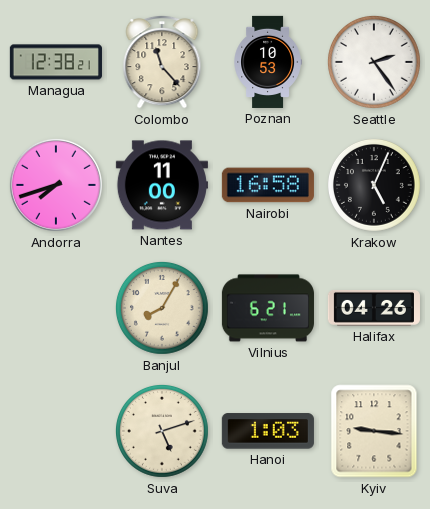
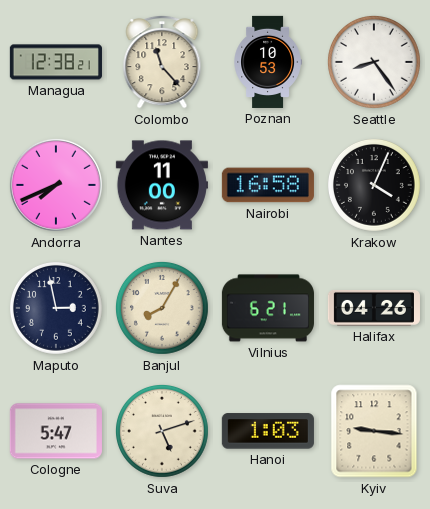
Seattle: 2:24 -> 8:24 (374, 62)
Andorra: 7:42 -> 7:41 (56, 185)
Krakow: 5:04 -> 4:04 (374, 185)
Maputo: none -> 2:58 (56, 308)
Cologne: none -> 5:47 (56, 431)
